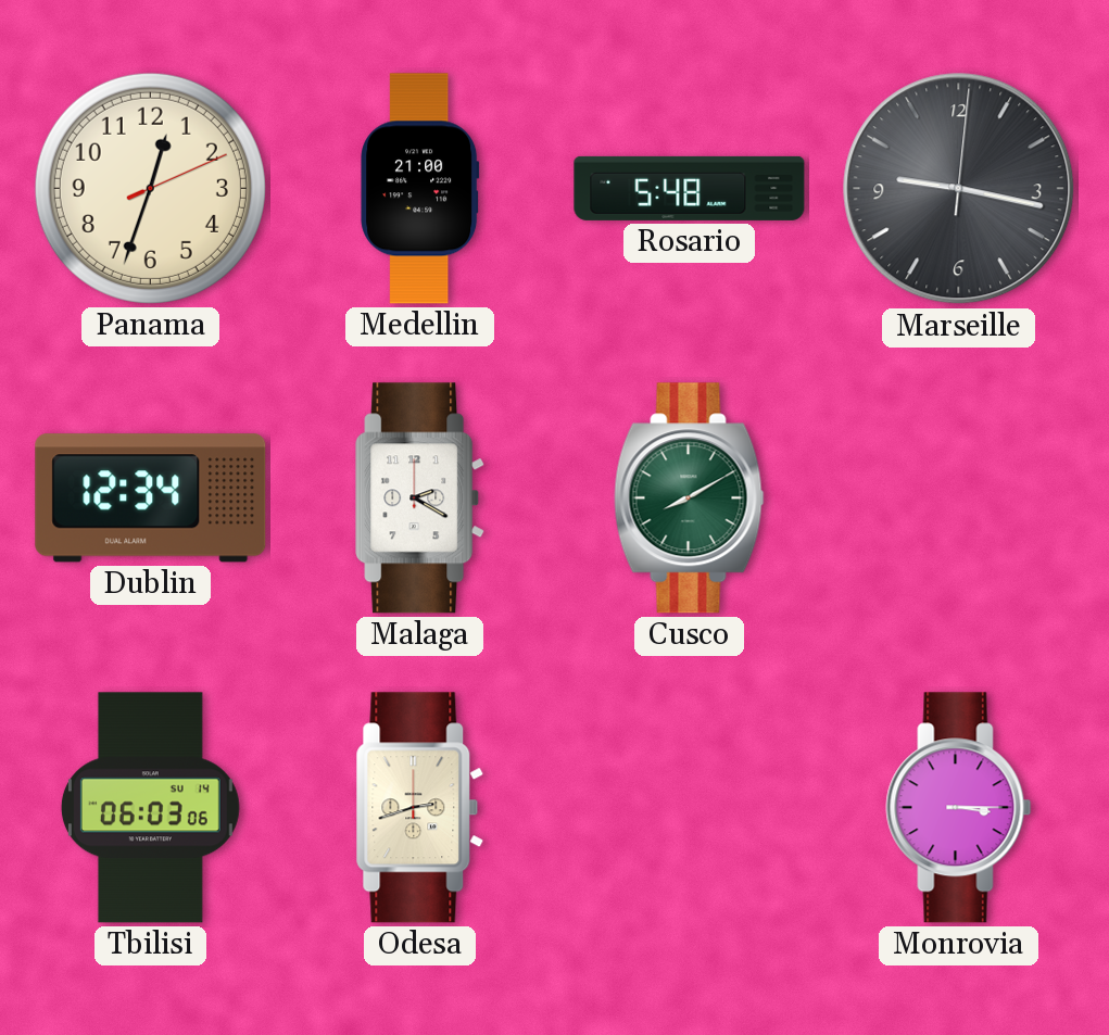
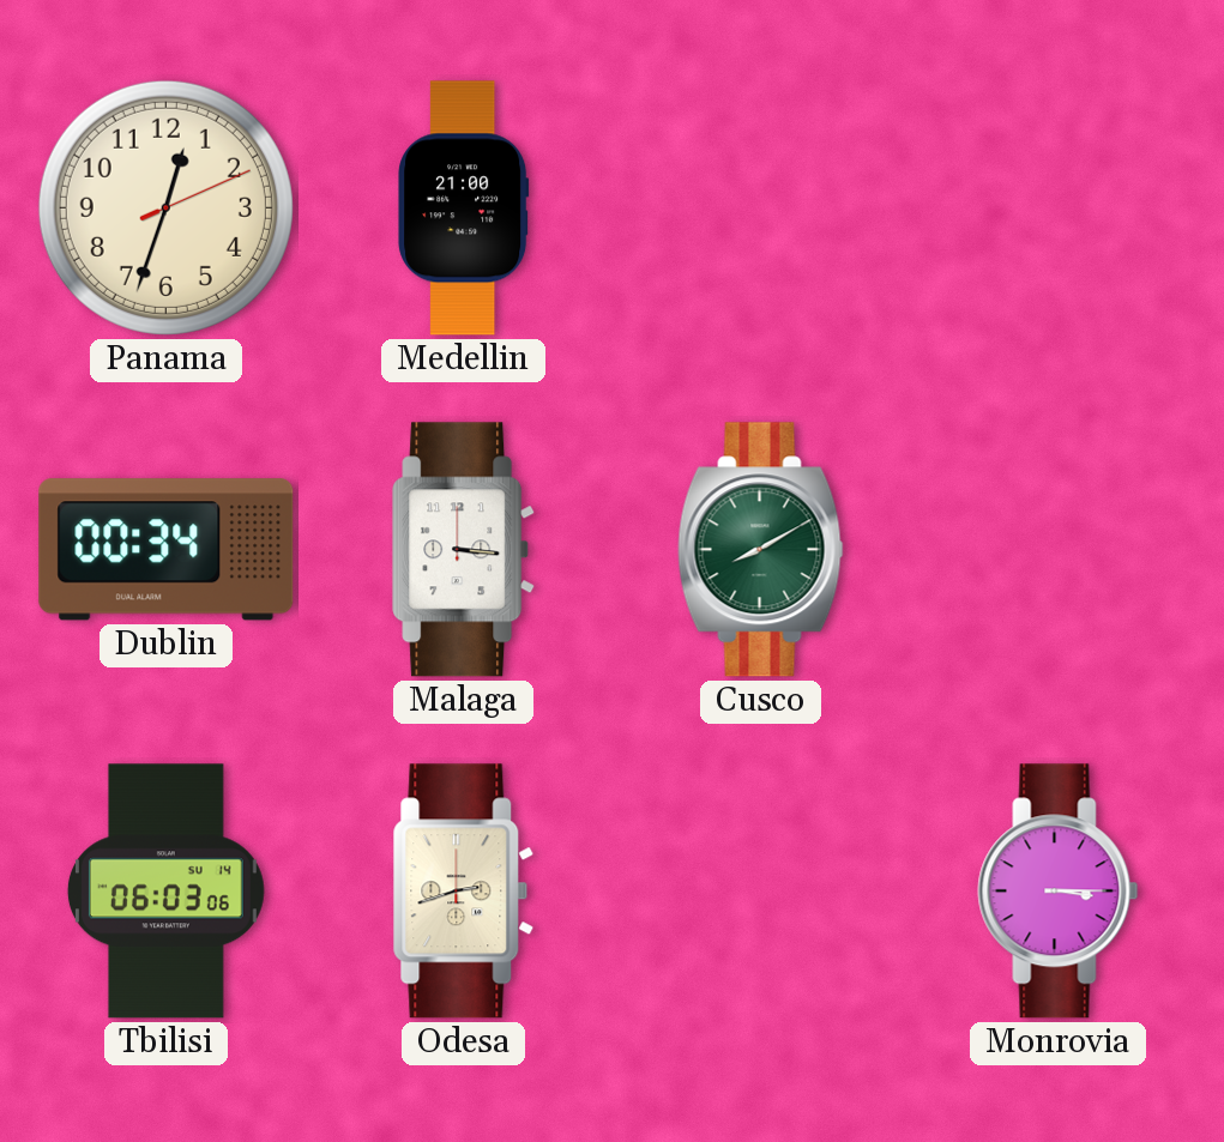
Rosario: 5:48 -> none (690, 188)
Marseille: 9:17 -> none (959, 189)
Dublin: 12:34 -> 00:34 (167, 550)
Malaga: 2:20 -> 3:16 (464, 550)
